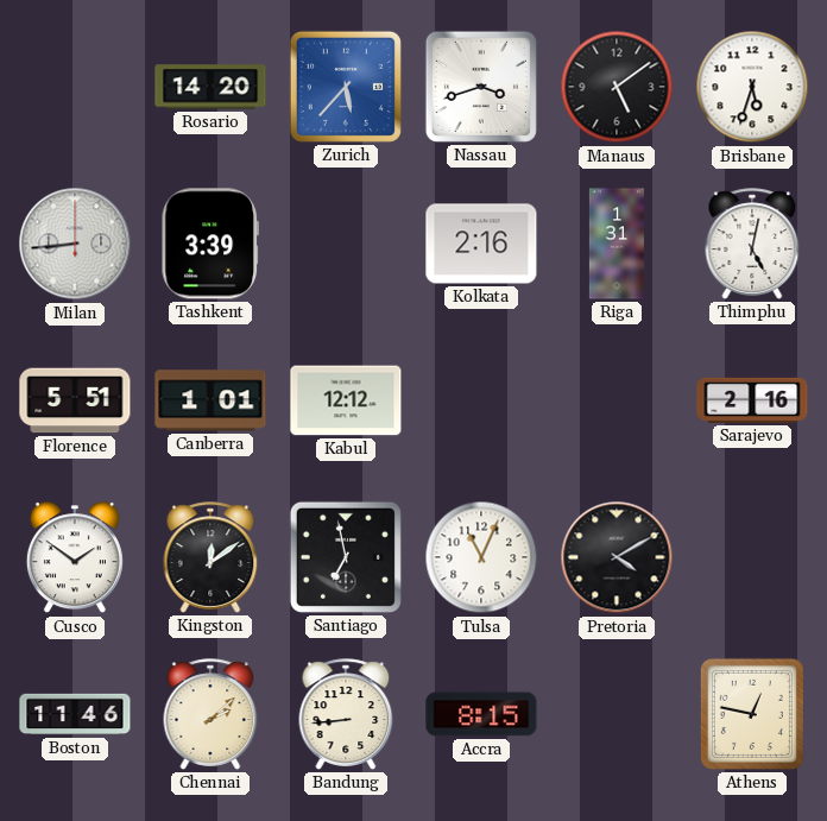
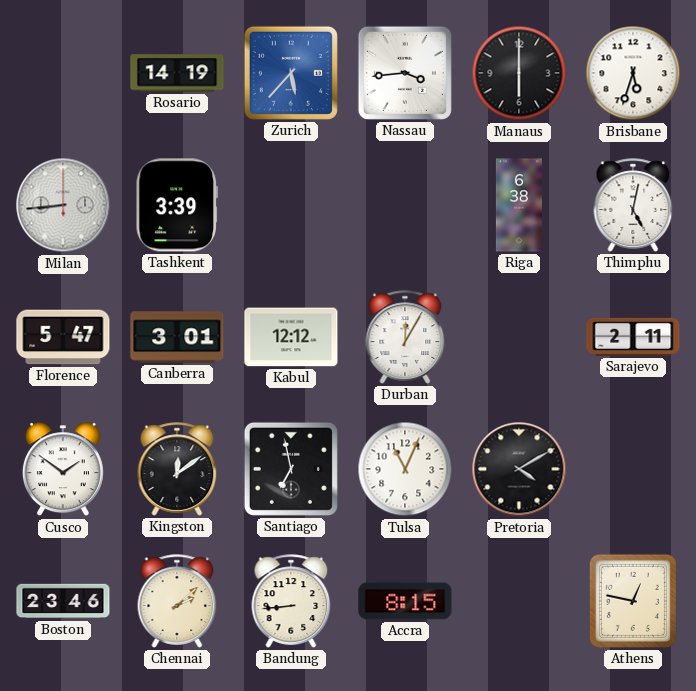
Rosario: 14:20 -> 14:19 (177, 73)
Nassau: 3:42 -> 3:44 (405, 73)
Manaus: 5:09 -> 6:00 (519, 73)
Kolkata: 2:16 -> none (481, 244)
Riga: 1:31 -> 6:38 (519, 205)
Florence: 5:51 -> 5:47 (63, 337)
Canberra: 1:01 -> 3:01 (177, 337)
Durban: none -> 12:05 (405, 337)
Sarajevo: 2:16 -> 2:11 (633, 337)
Boston: 11:46 -> 23:46 (63, 601)
